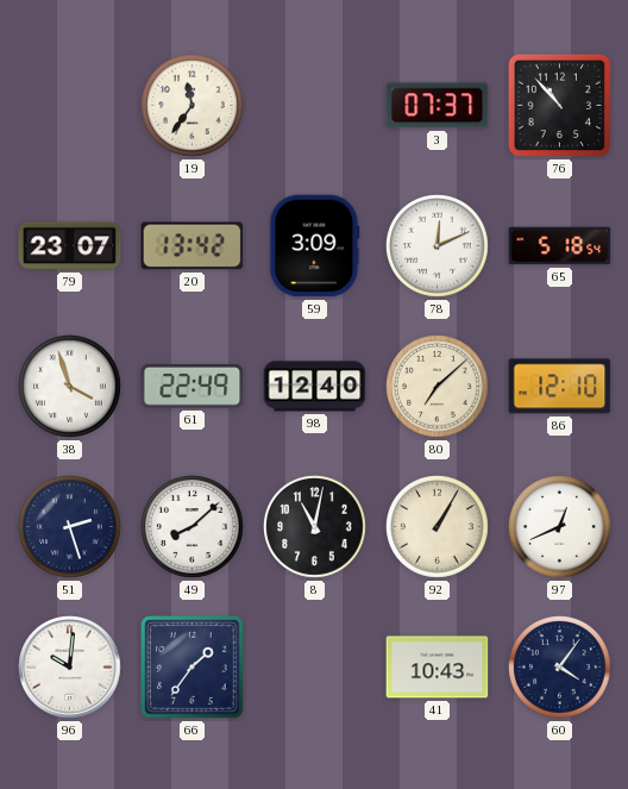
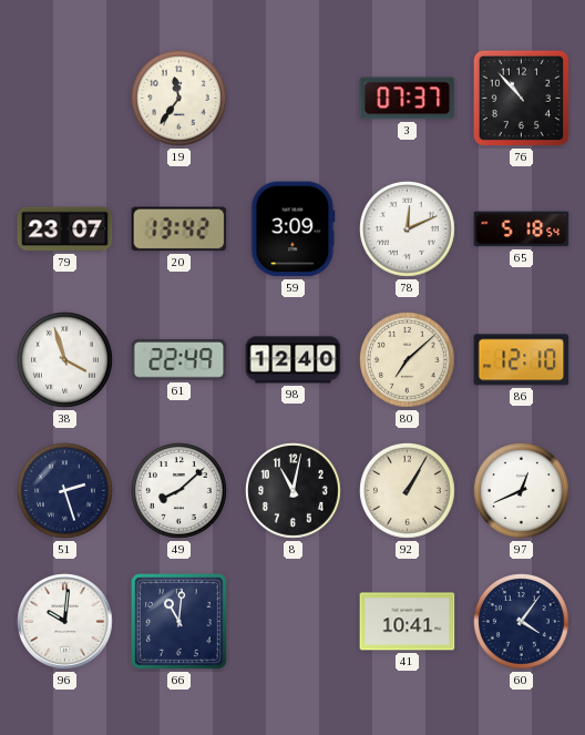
66: 1:36 -> 11:01 (179, 622)
41: 10:43 -> 10:41 (408, 622)
